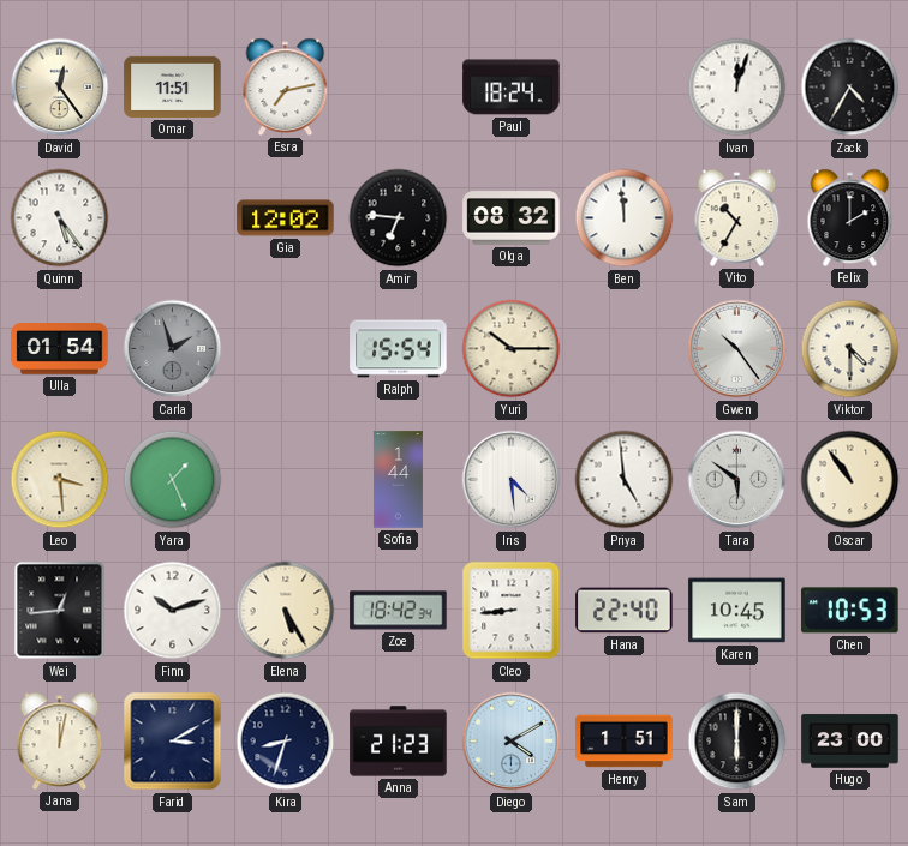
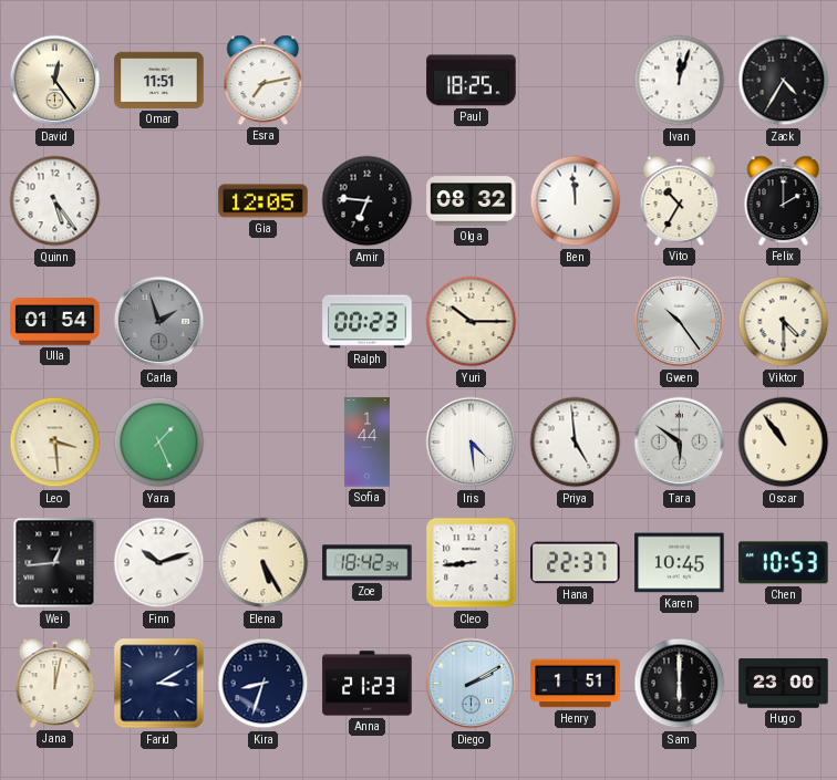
Paul: 18:24 -> 18:25 (472, 81)
Gia: 12:02 -> 12:05 (263, 201)
Ralph: 15:54 -> 00:23 (368, 322)
Hana: 22:40 -> 22:37 (576, 563)
Diego: 4:10 -> 2:10 (472, 684)
